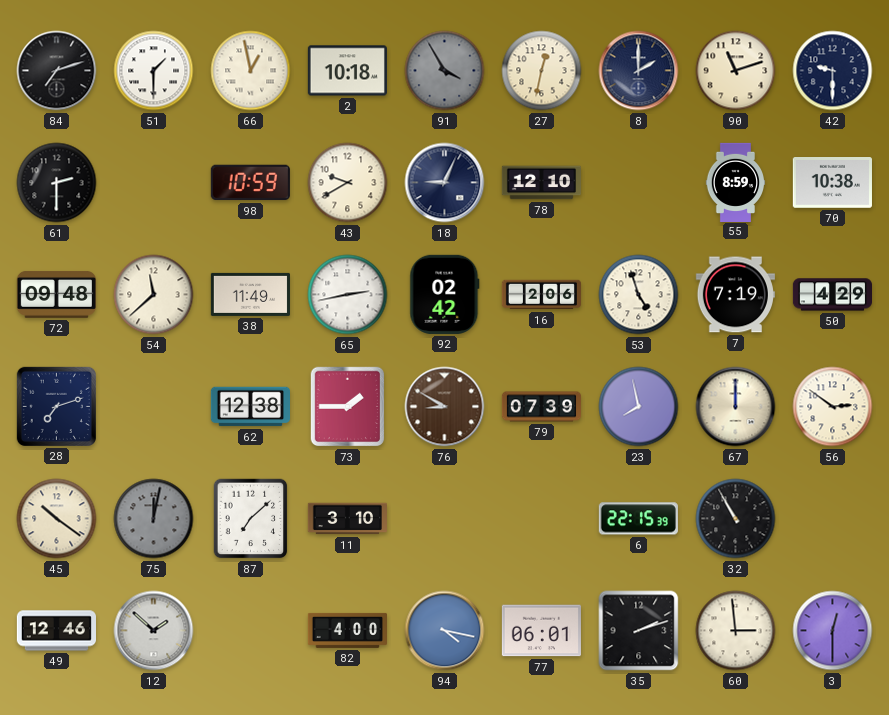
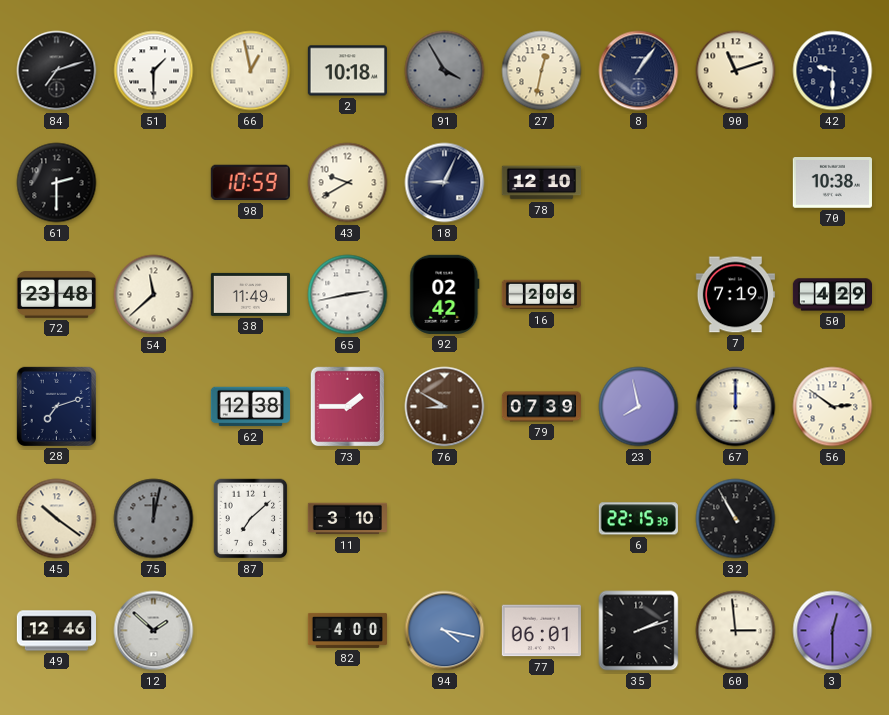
8: 2:00 -> 1:06 (639, 71)
55: 8:59 -> none (736, 182)
72: 09:48 -> 23:48 (56, 294)
53: 4:57 -> none (639, 295)
